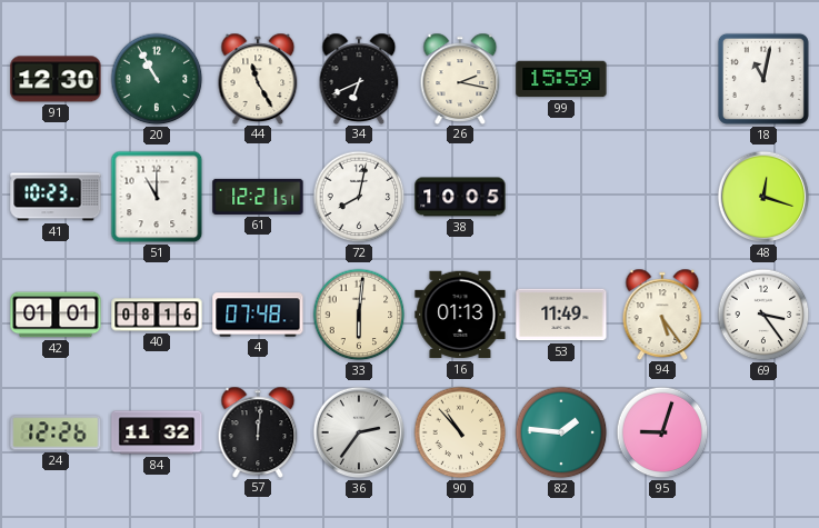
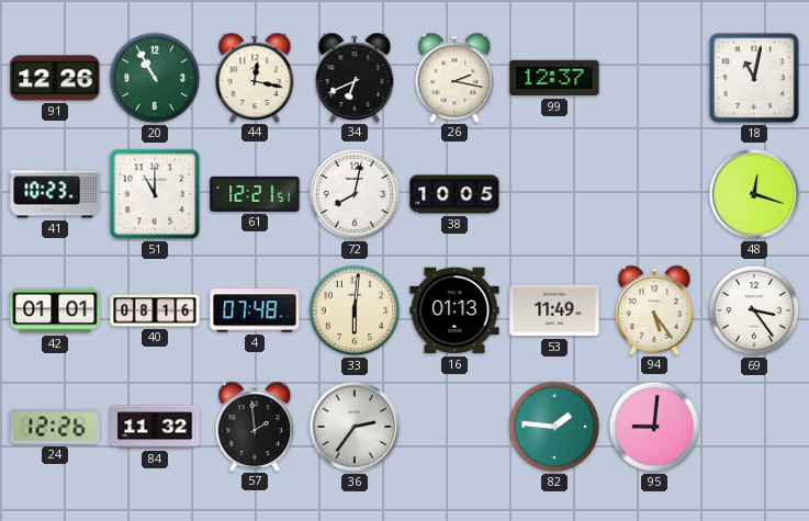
91: 12:30 -> 12:26 (55, 78)
44: 11:25 -> 12:17 (255, 77)
99: 15:59 -> 12:37 (554, 78)
57: 12:01 -> 1:59 (255, 426)
90: 10:53 -> none (460, 432)
95: 9:03 -> 9:01 (654, 427)
